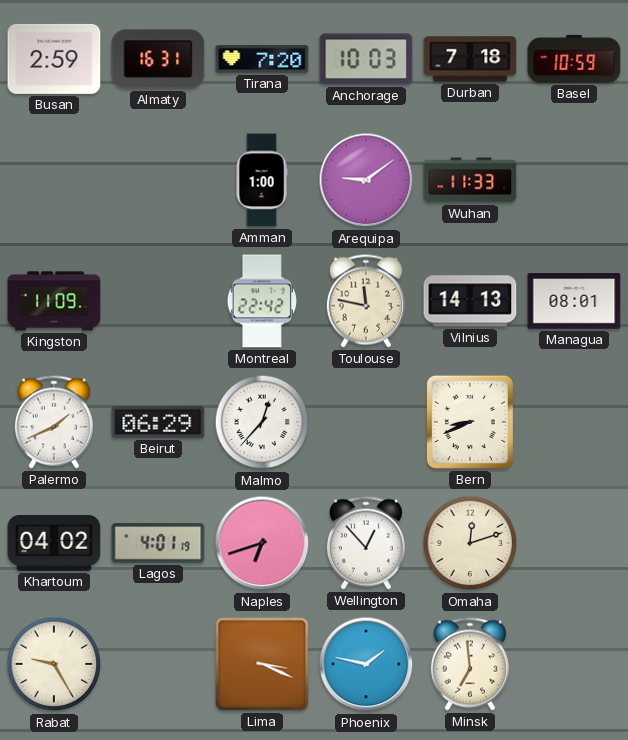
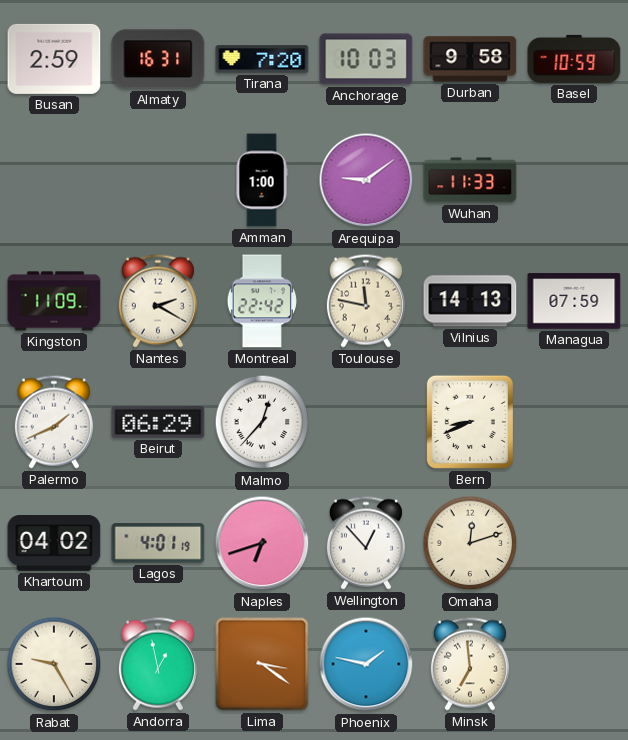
Durban: 7:18 -> 9:58 (470, 59)
Nantes: none -> 2:20 (158, 301)
Managua: 08:01 -> 07:59 (574, 301)
Andorra: none -> 12:58 (158, 664)
Lima: 3:19 -> 3:21 (262, 664)
